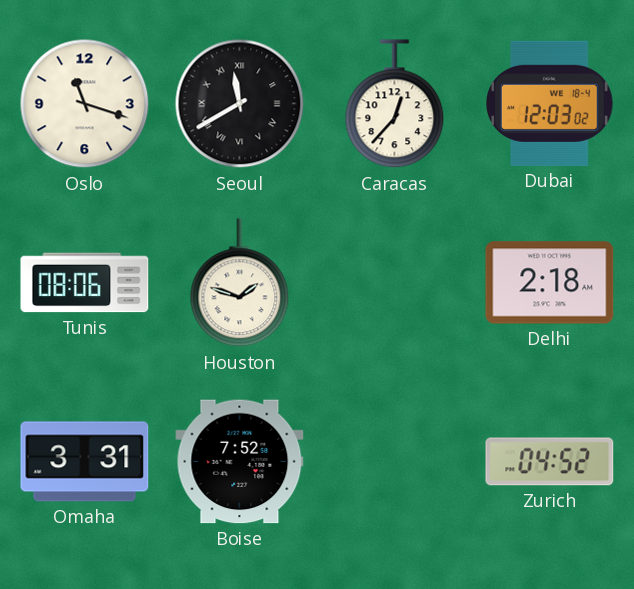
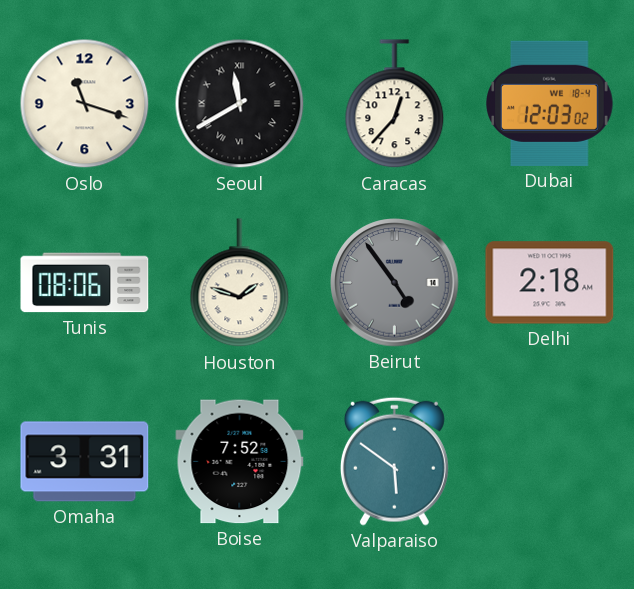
Beirut: none -> 4:54 (395, 283)
Valparaiso: none -> 5:51 (394, 461)
Zurich: 04:52 -> none (550, 462)
